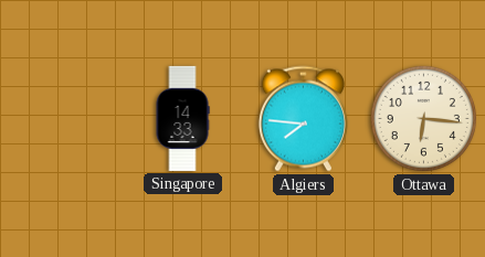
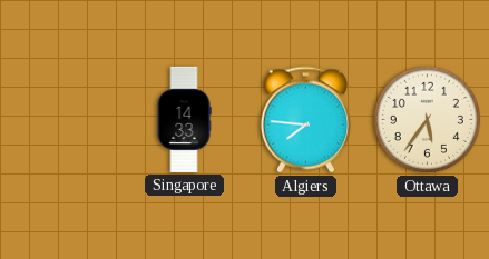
Ottawa: 6:16 -> 5:36 (427, 119)
